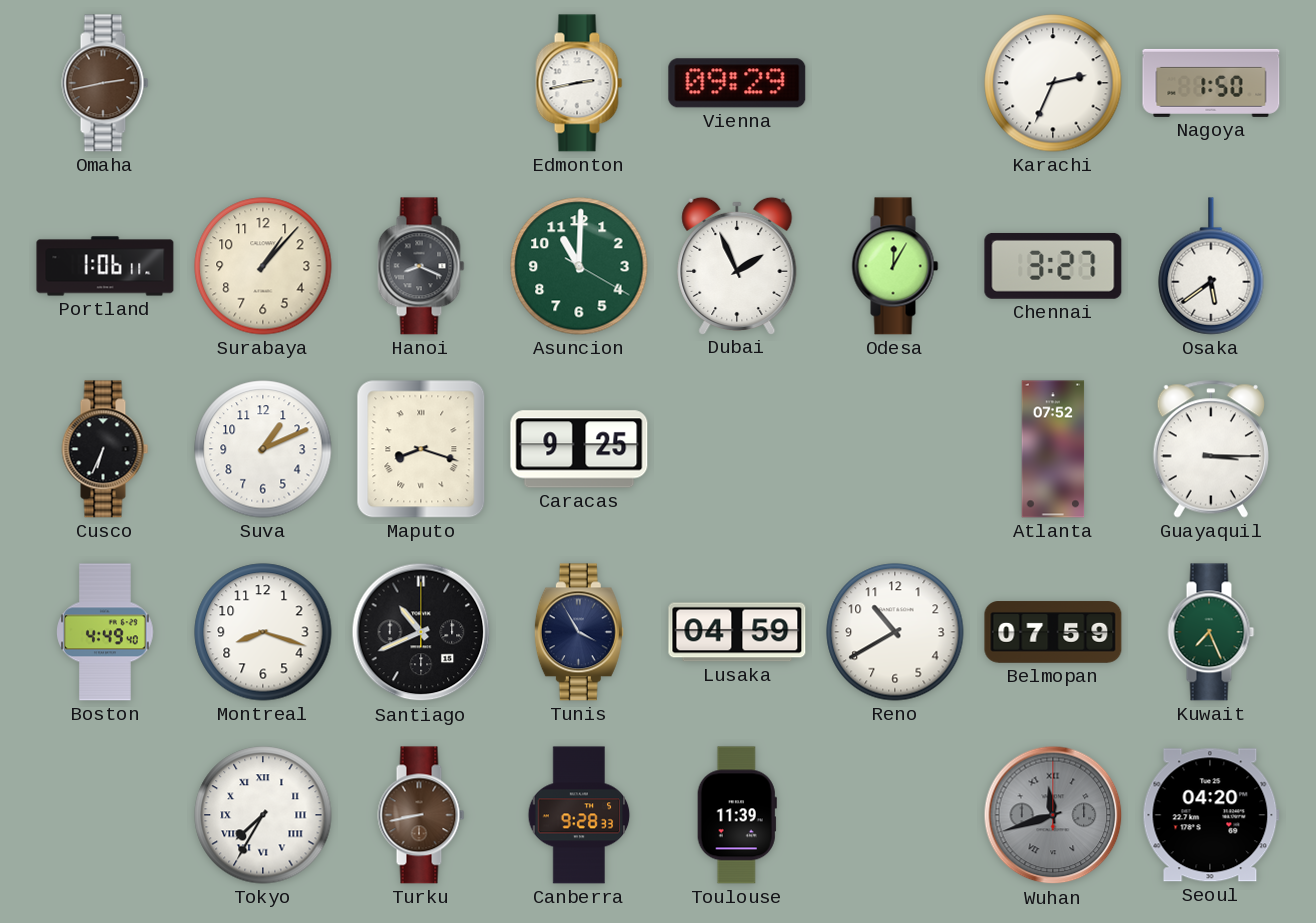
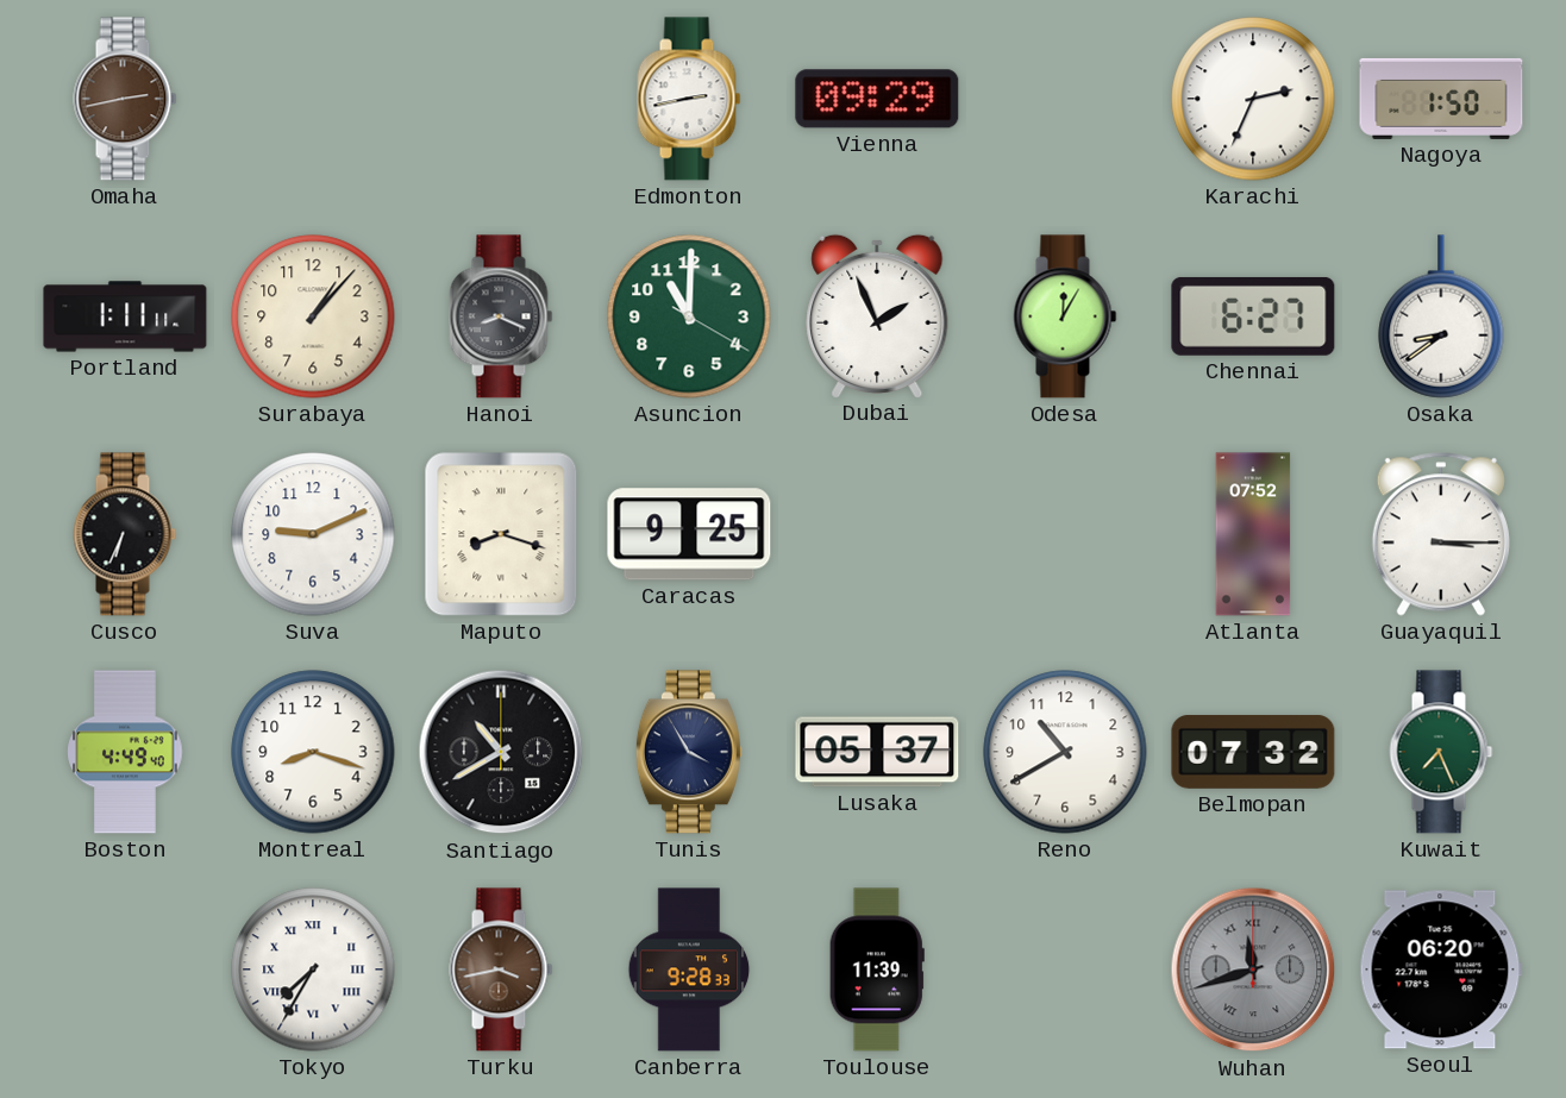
Portland: 1:06 -> 1:11 (125, 316)
Chennai: 3:27 -> 6:27 (1253, 316)
Osaka: 5:39 -> 8:39 (1441, 316)
Suva: 1:11 -> 9:11 (313, 534)
Santiago: 10:41 -> 10:40 (501, 752)
Lusaka: 04:59 -> 05:37 (877, 752)
Belmopan: 07:59 -> 07:32 (1253, 752)
Turku: 8:43 -> 3:43 (501, 970)
Seoul: 04:20 -> 06:20 (1441, 970)
